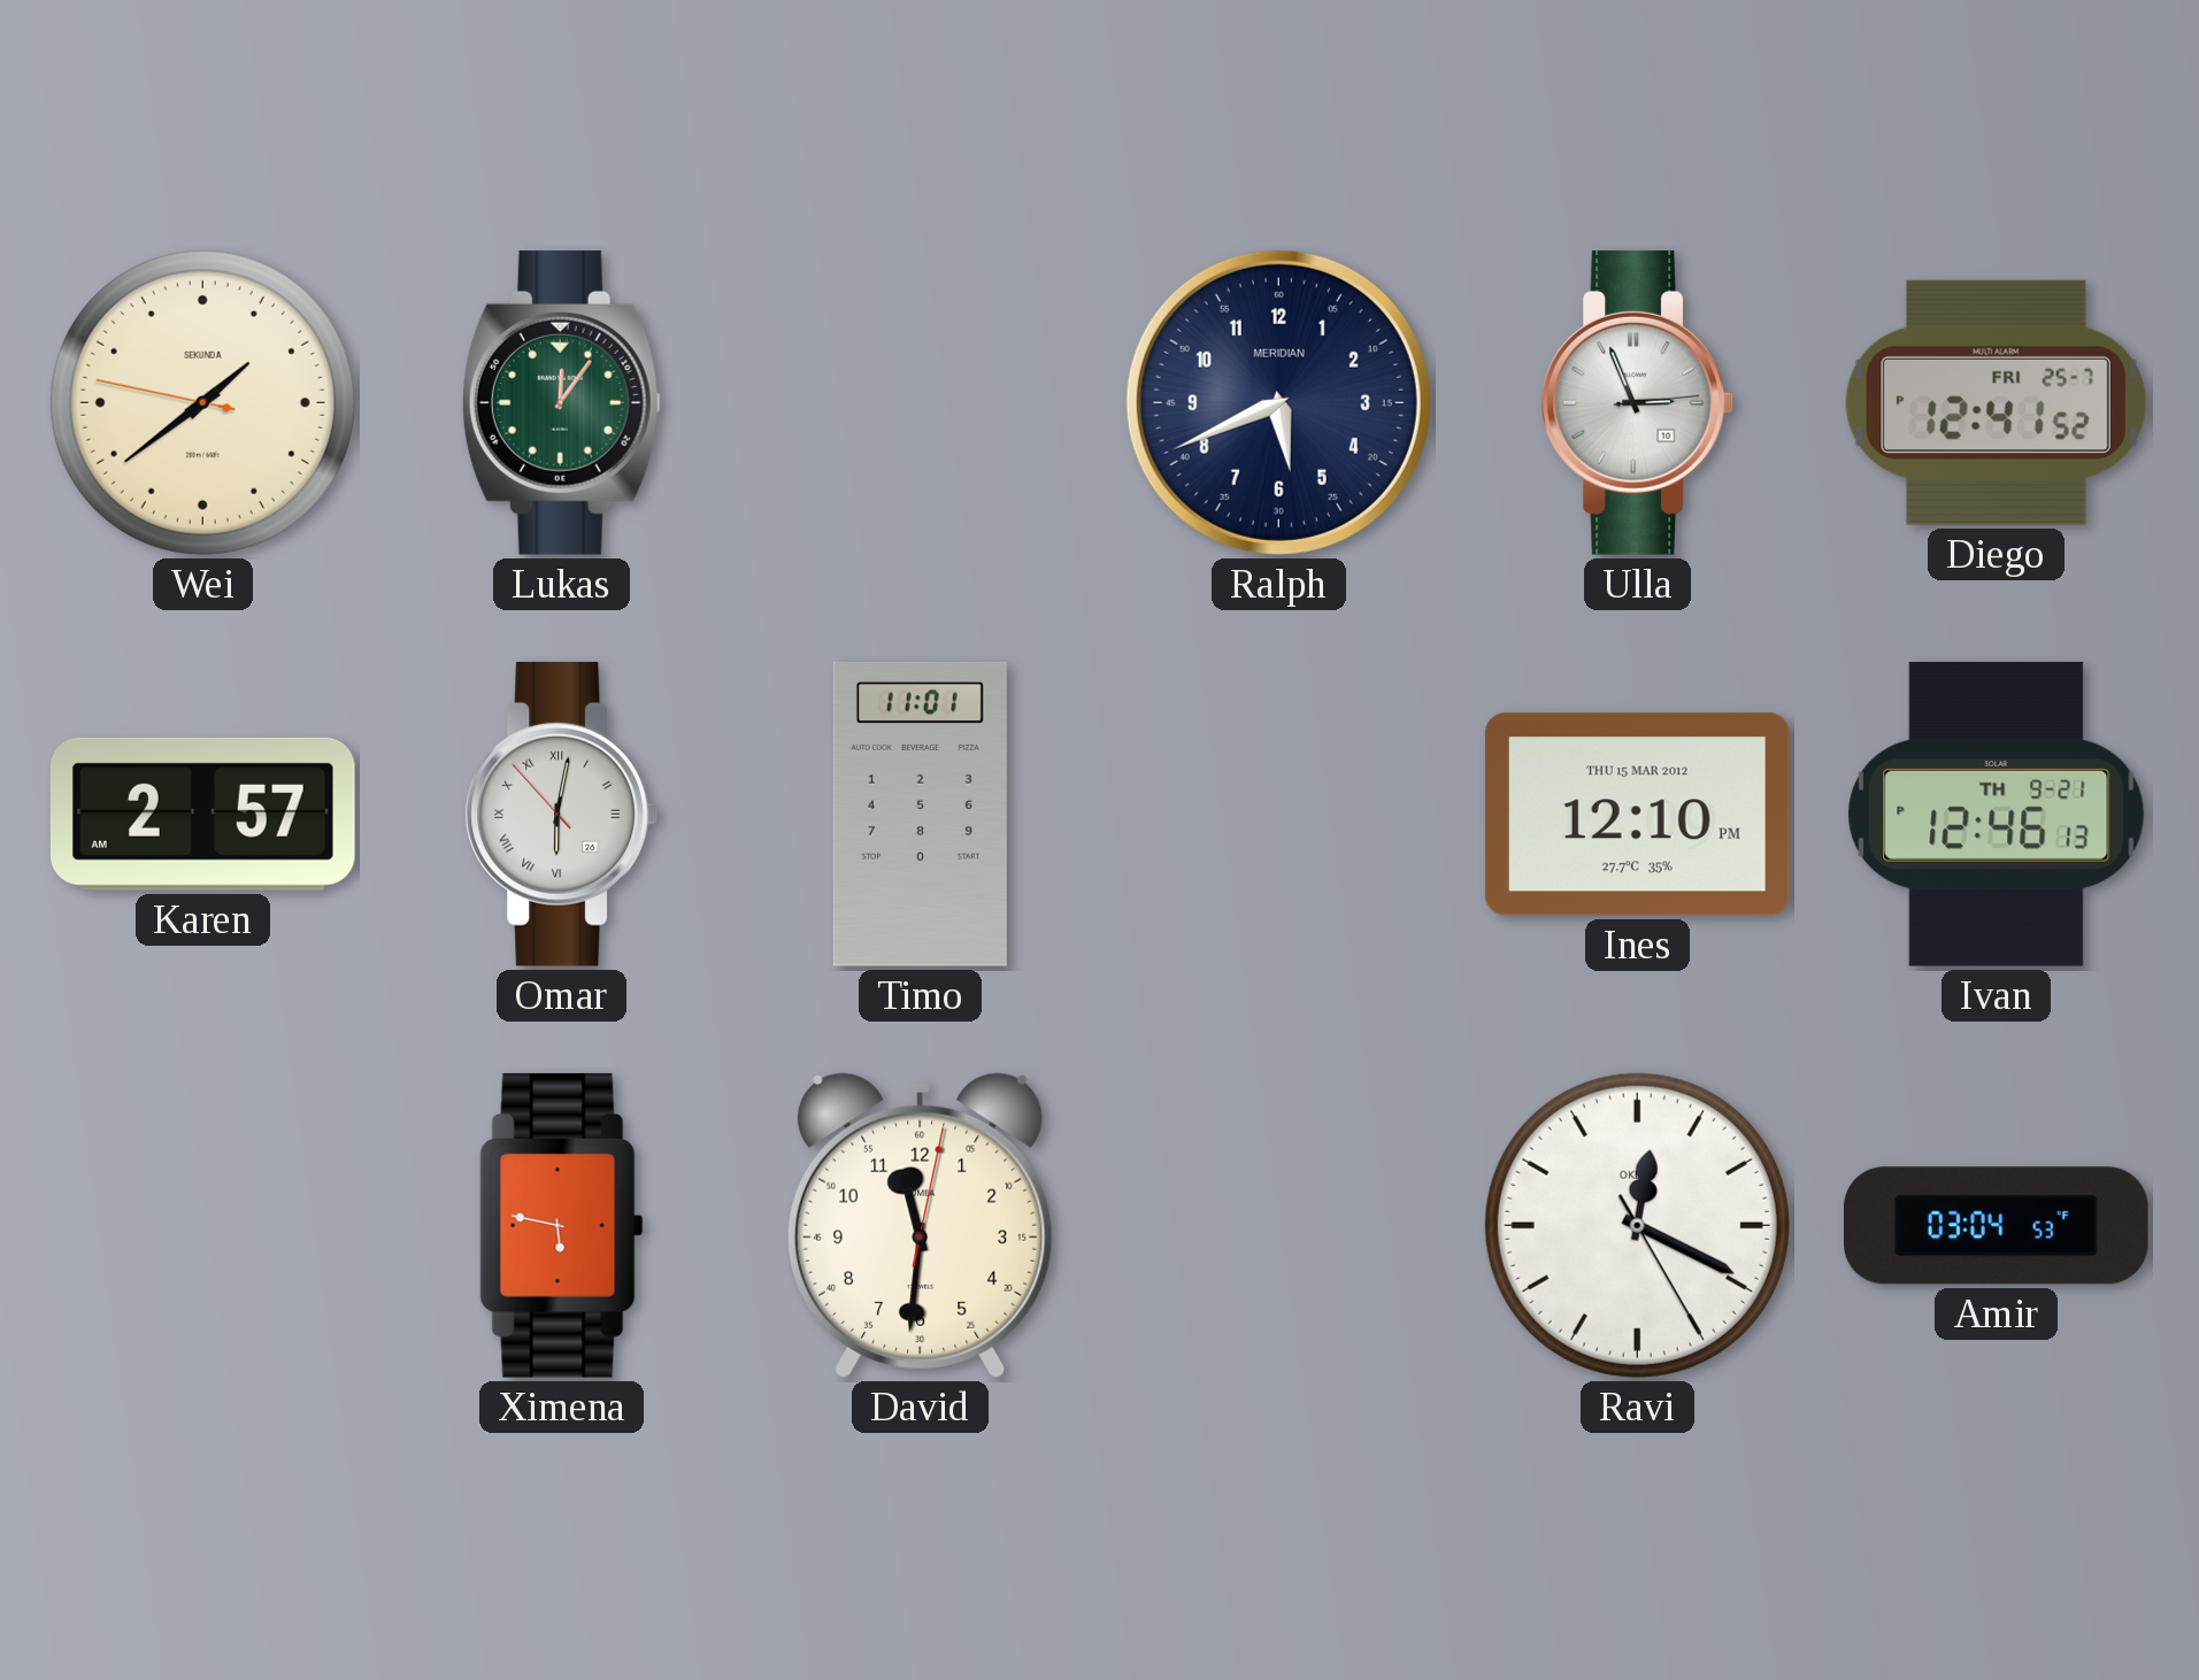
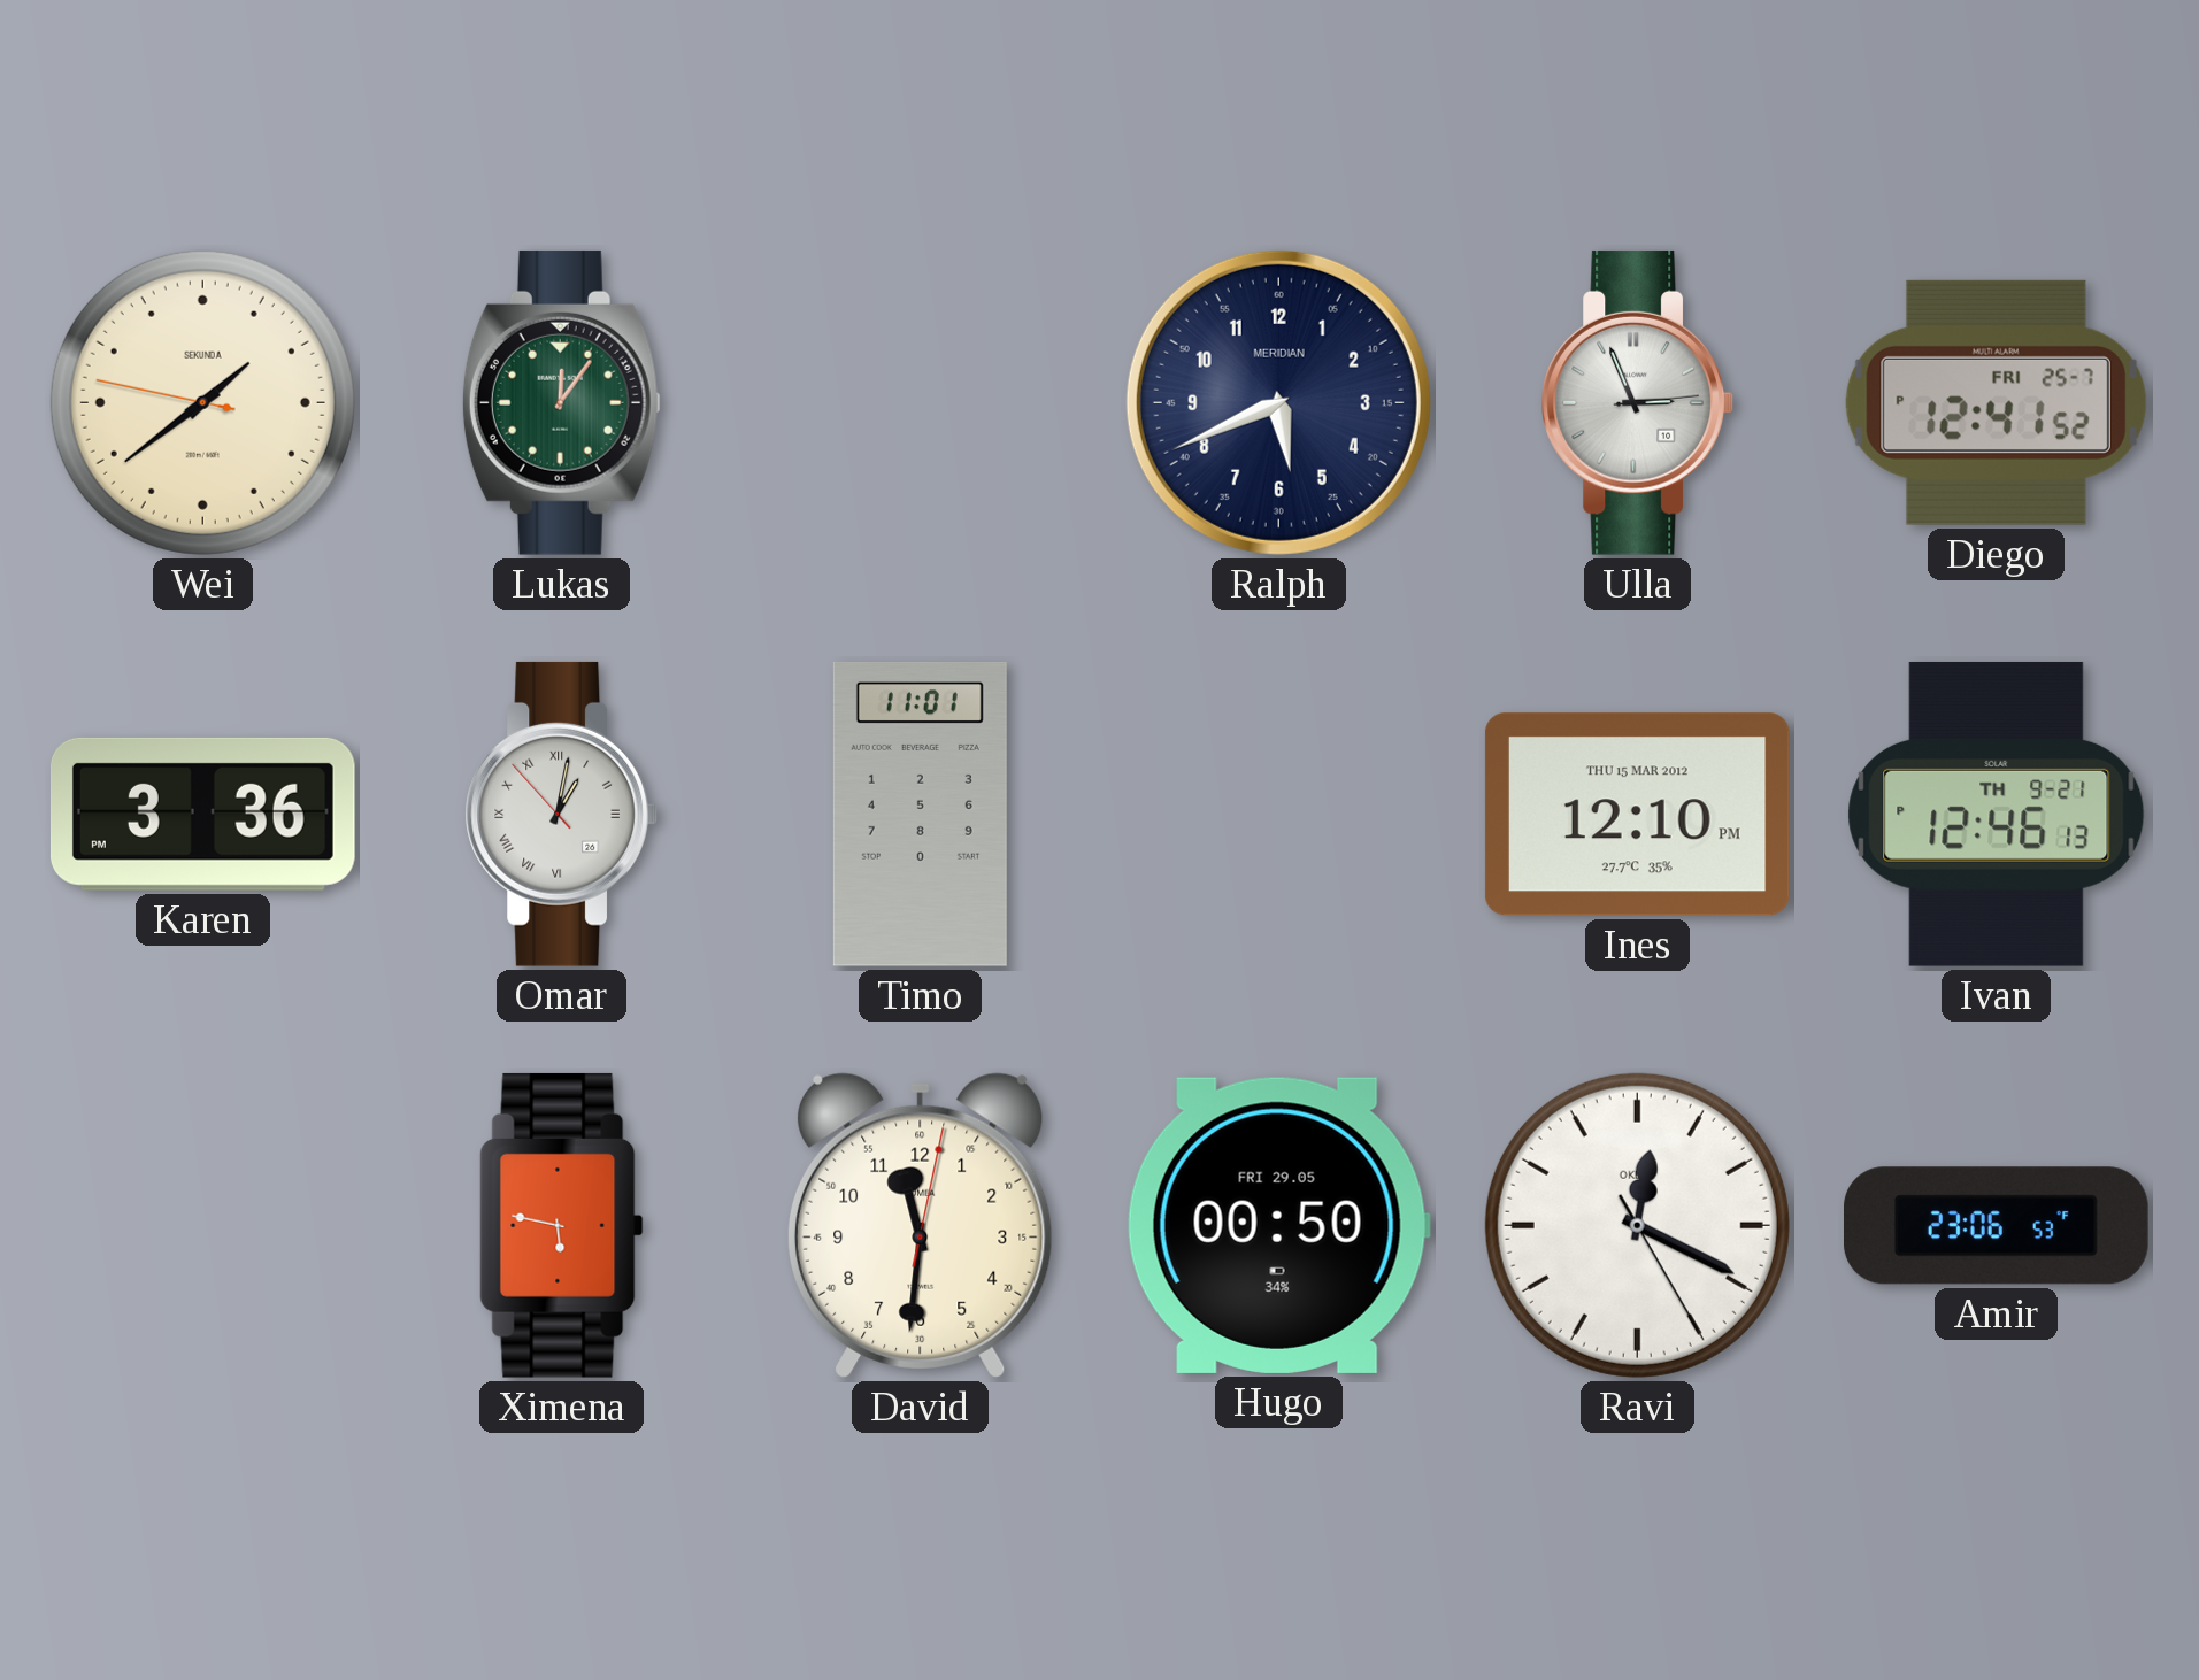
Karen: 2:57 -> 3:36 (202, 814)
Omar: 6:01 -> 1:01 (561, 814)
Hugo: none -> 00:50 (1278, 1225)
Amir: 03:04 -> 23:06 (1997, 1226)
